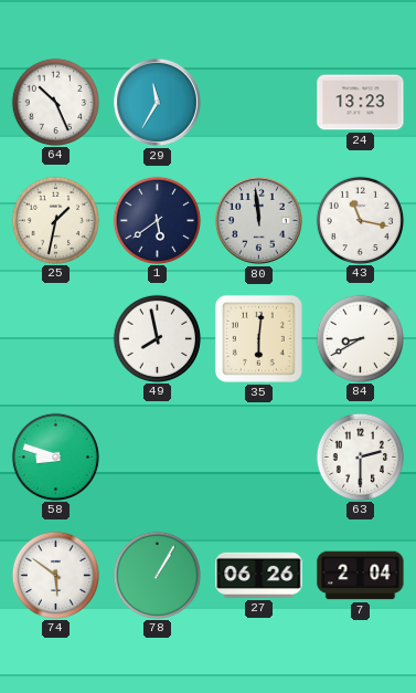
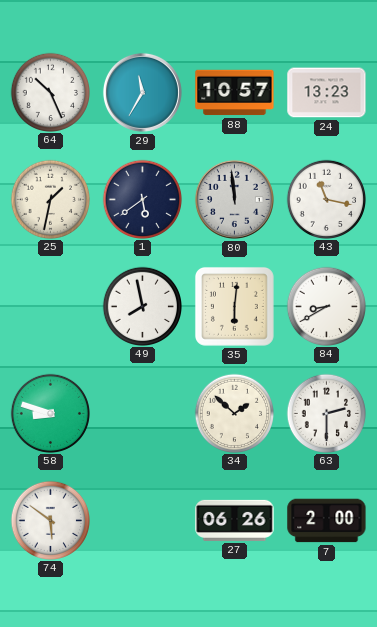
88: none -> 10:57 (235, 93)
34: none -> 1:52 (234, 413)
78: 1:05 -> none (157, 575)
7: 2:04 -> 2:00 (327, 521)
